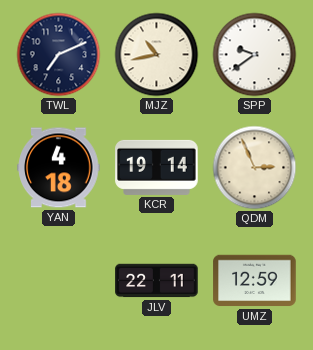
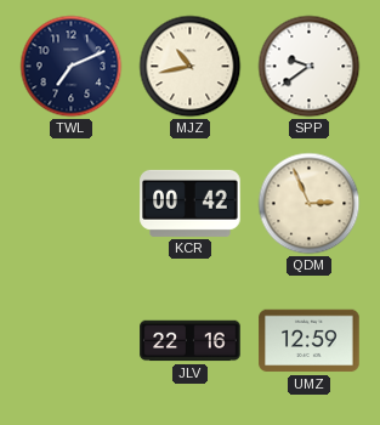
YAN: 4:18 -> none (59, 168)
KCR: 19:14 -> 00:42 (191, 203)
JLV: 22:11 -> 22:16 (191, 341)
